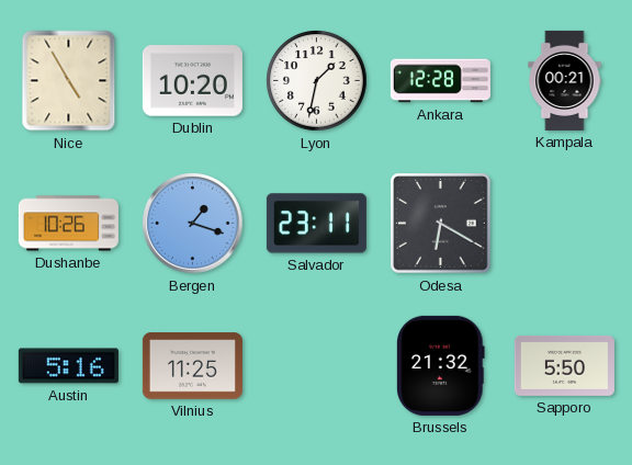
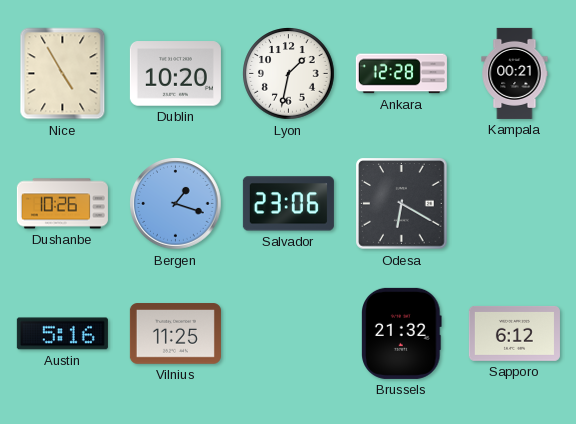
Salvador: 23:11 -> 23:06 (288, 204)
Sapporo: 5:50 -> 6:12 (514, 333)
